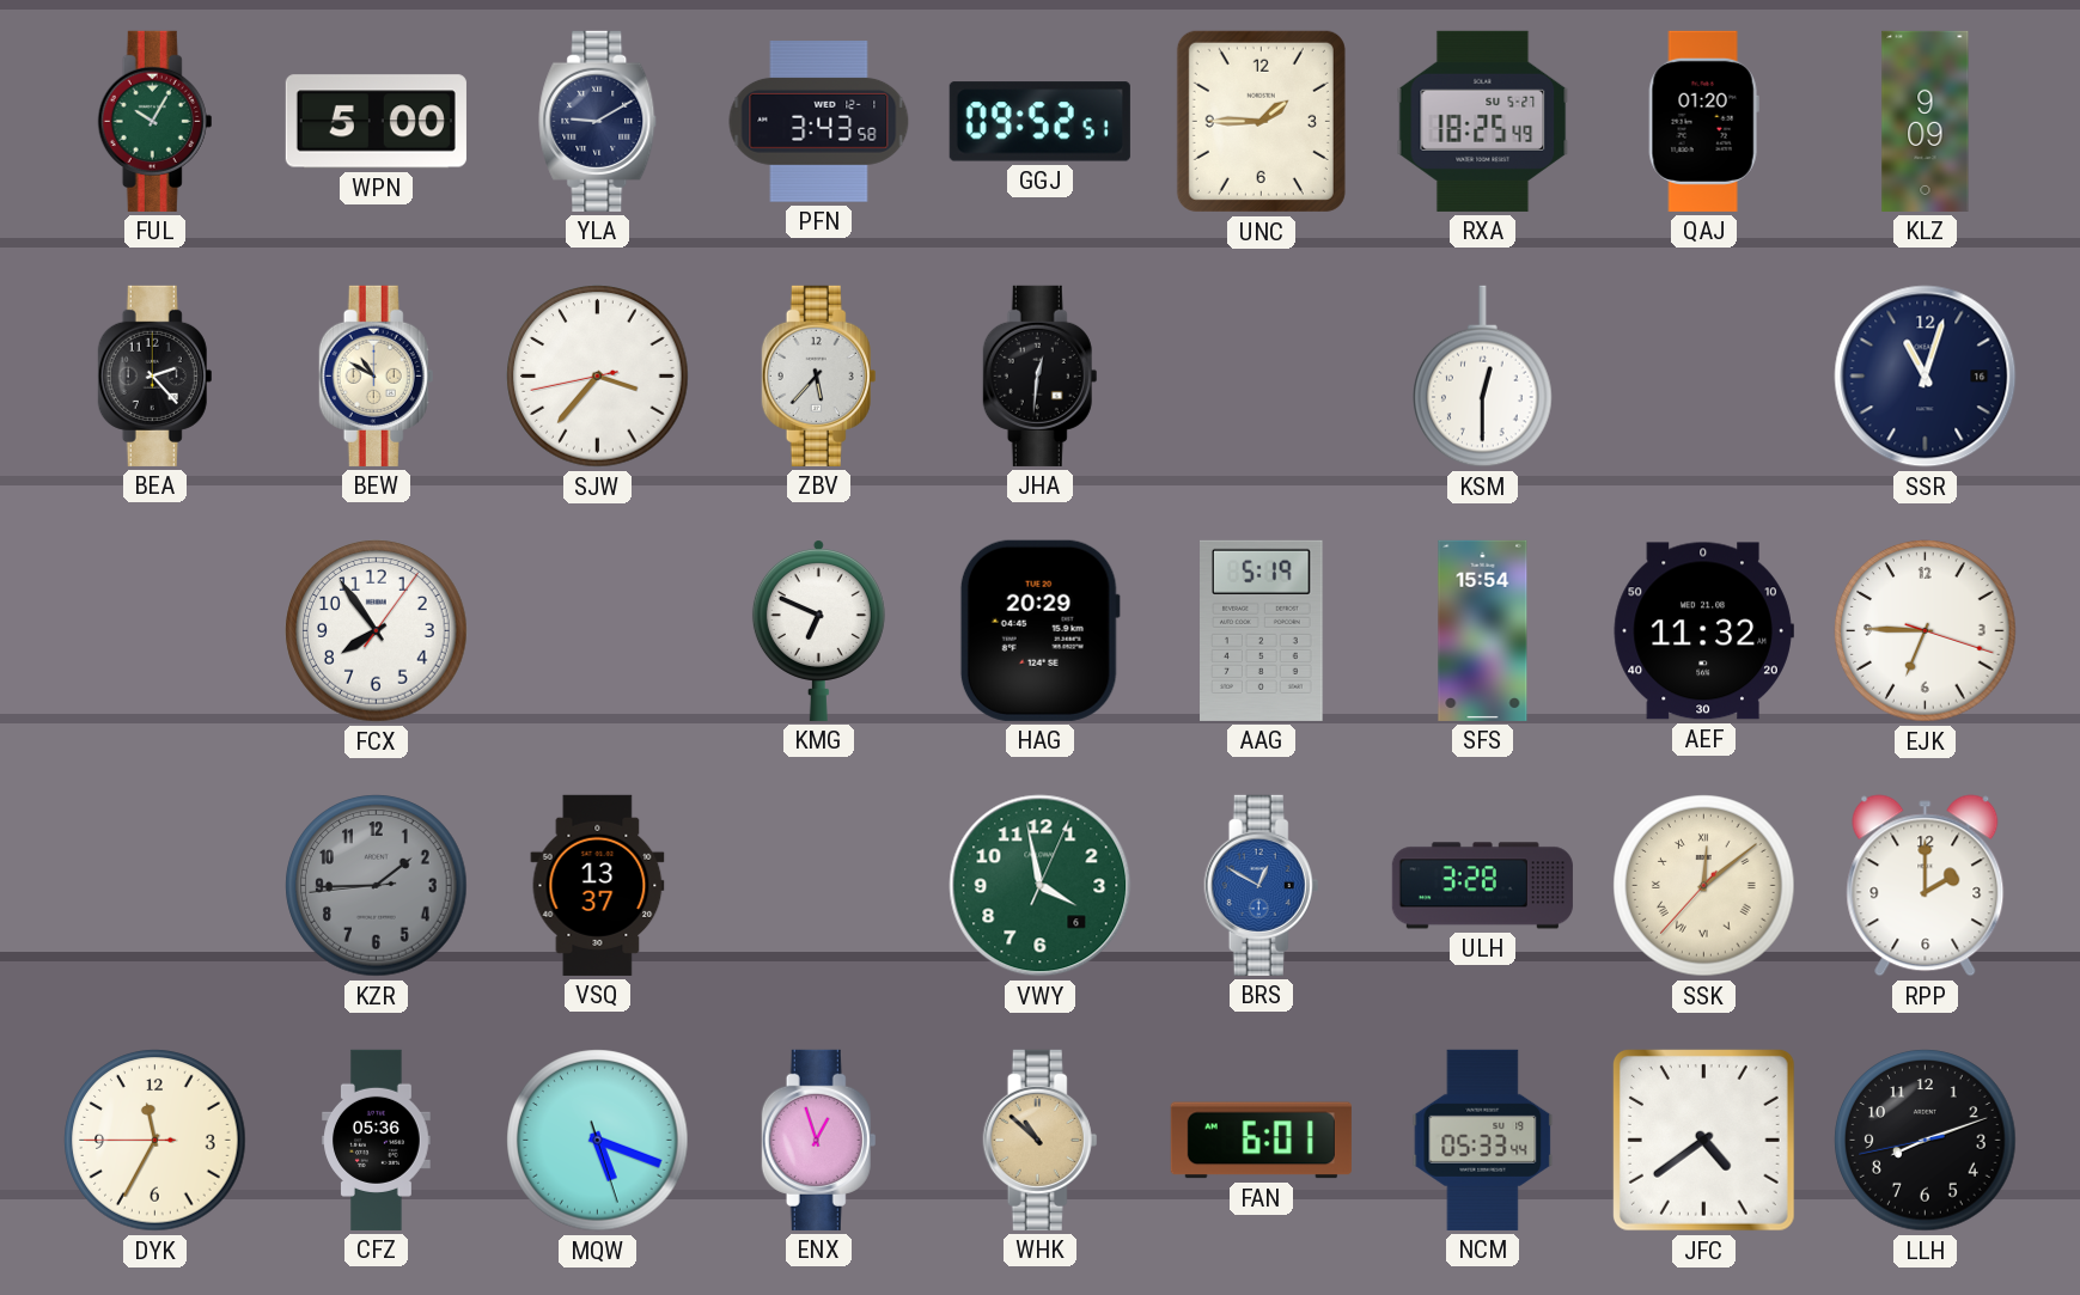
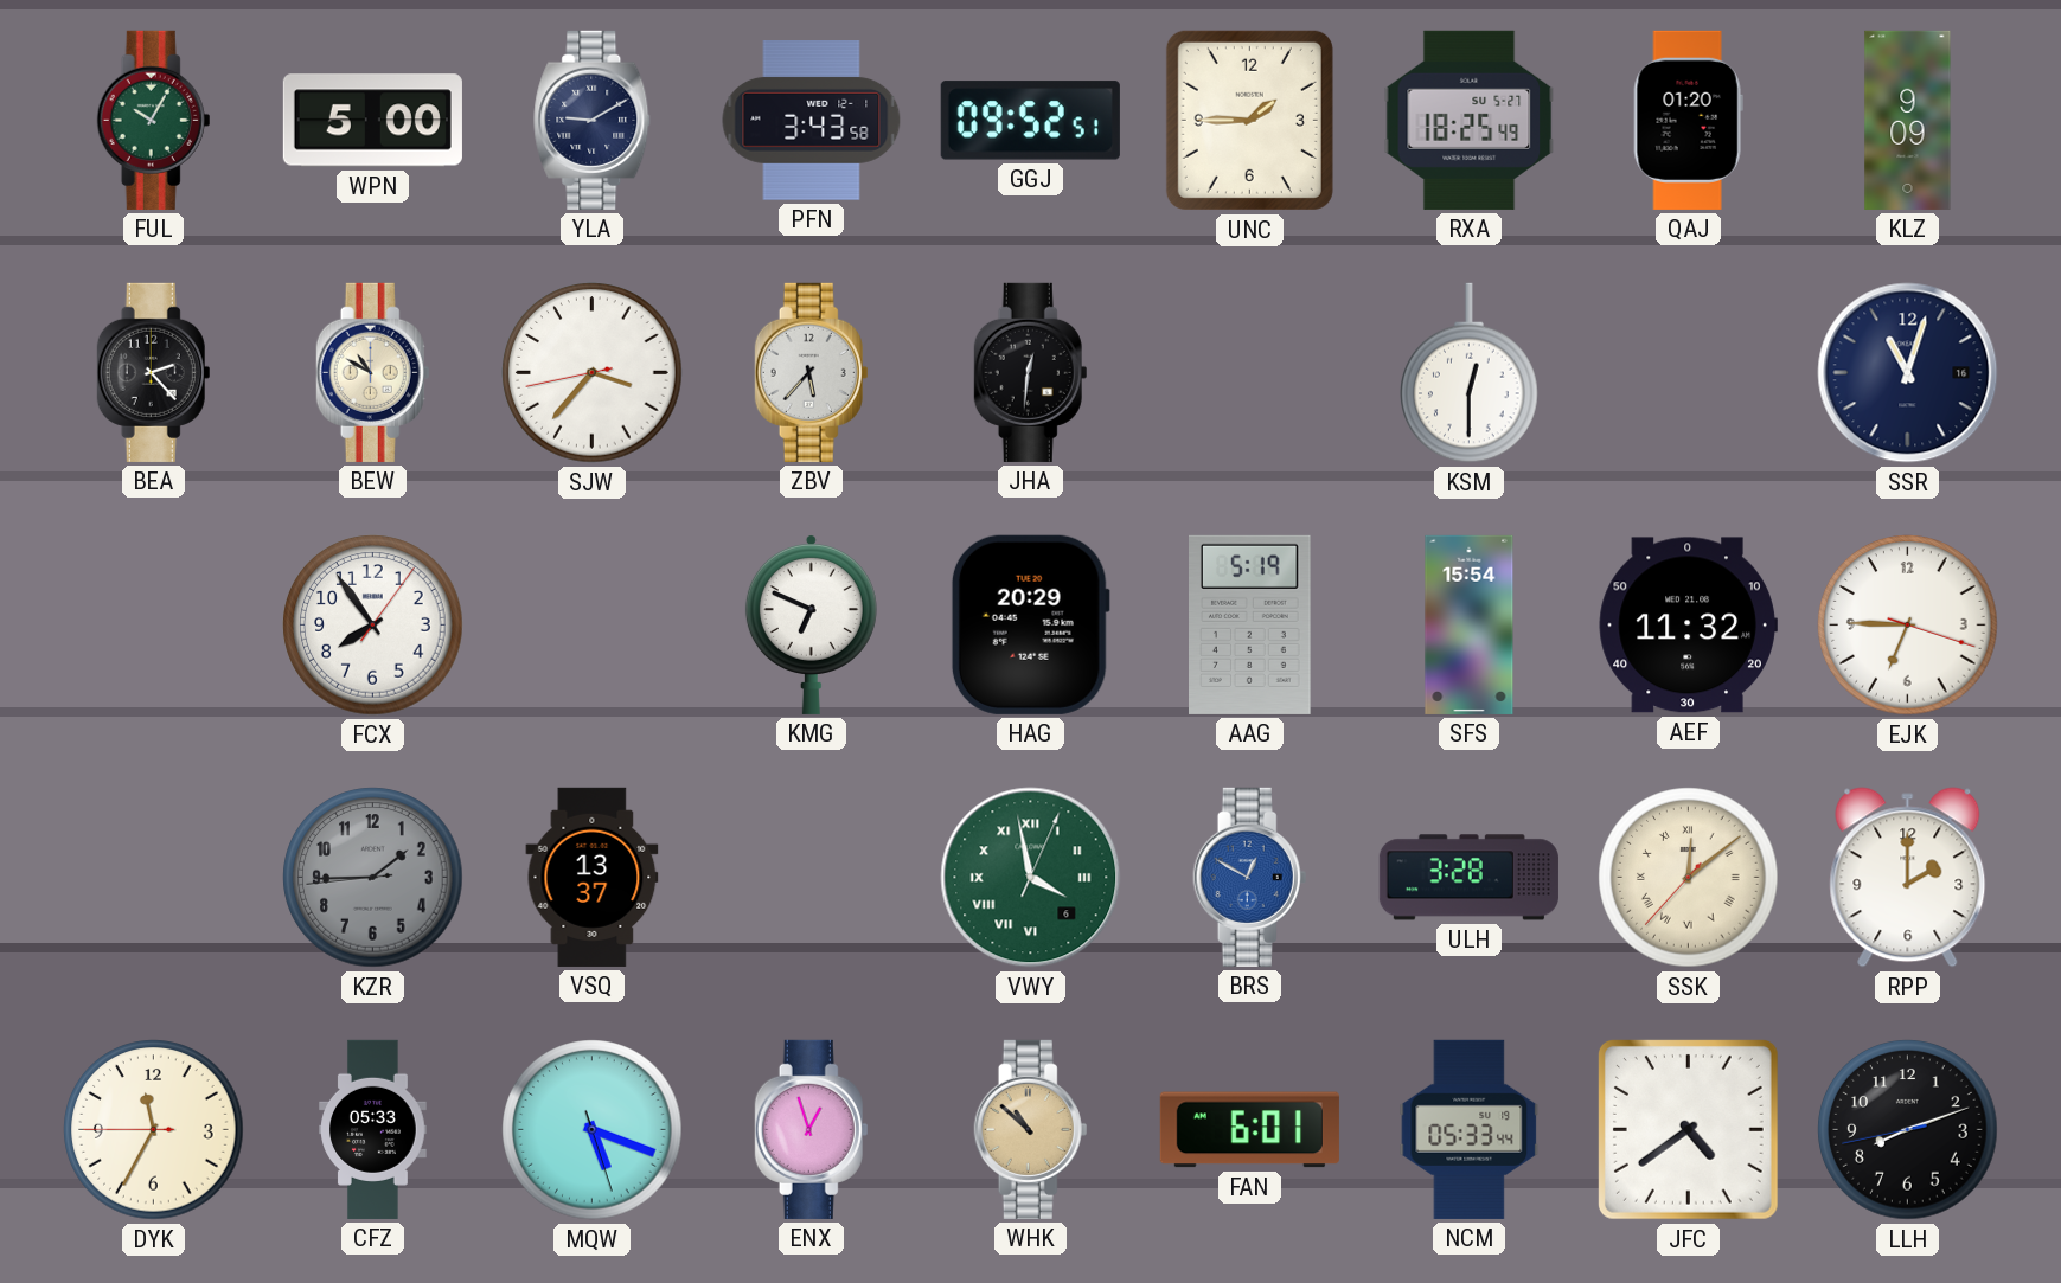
VWY numerals: Arabic -> Roman (1031, 878)
CFZ: 05:36 -> 05:33 (373, 1129)
